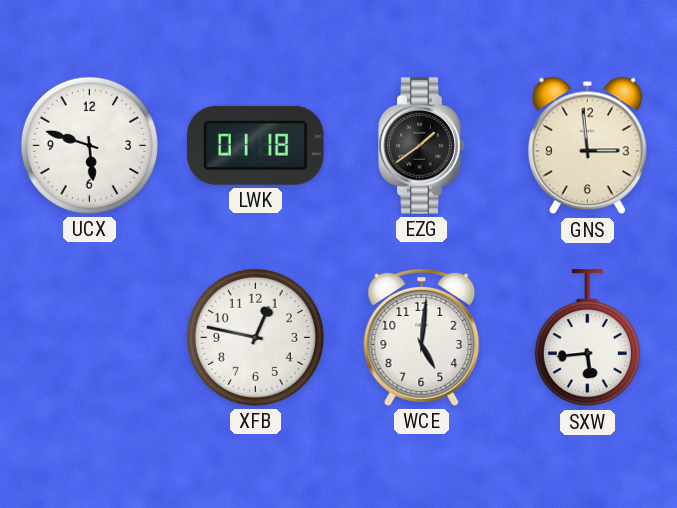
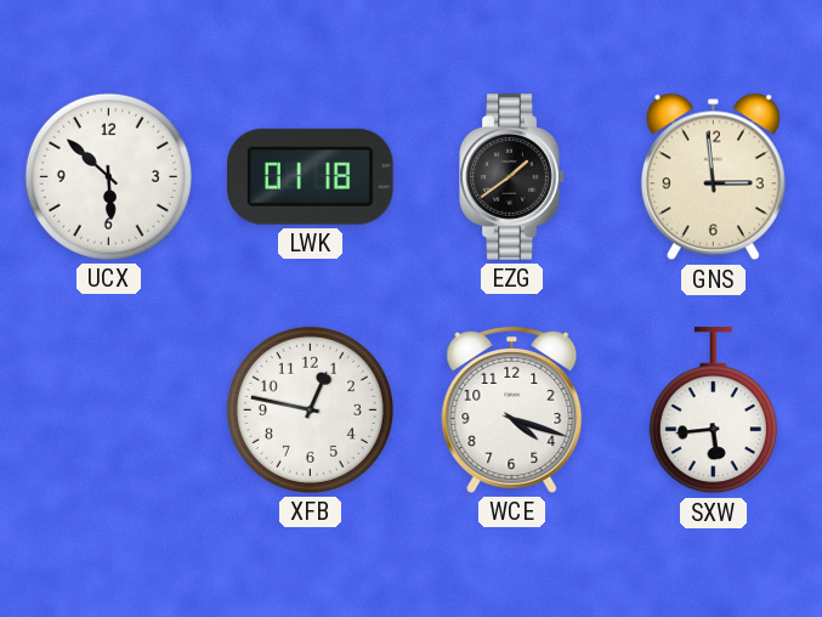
UCX: 5:48 -> 5:52 (108, 176)
WCE: 5:01 -> 4:18 (512, 409)
